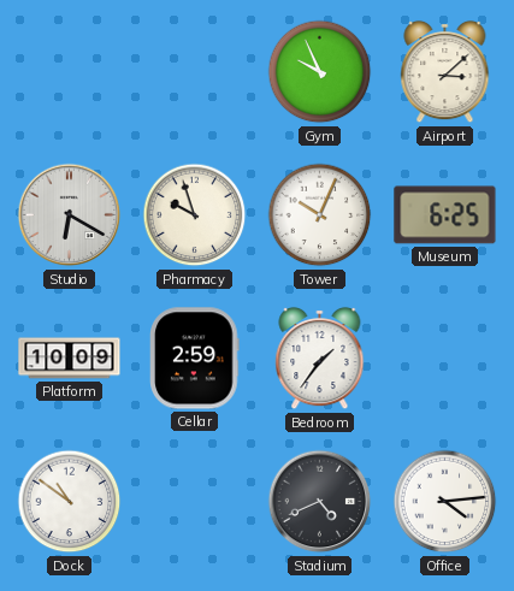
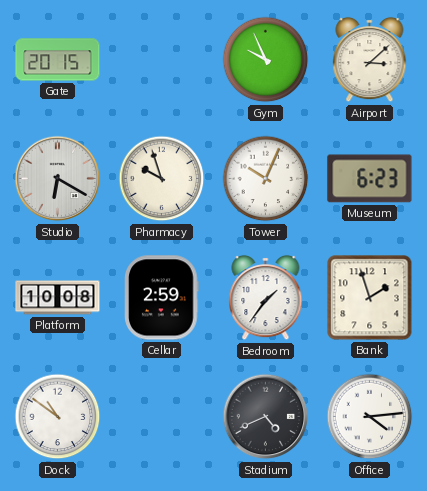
Gate: none -> 20:15 (58, 60)
Museum: 6:25 -> 6:23 (370, 179)
Platform: 10:09 -> 10:08 (58, 298)
Bank: none -> 1:57 (370, 298)
